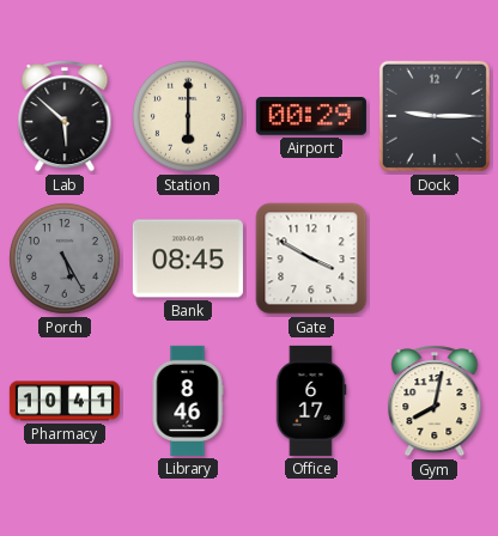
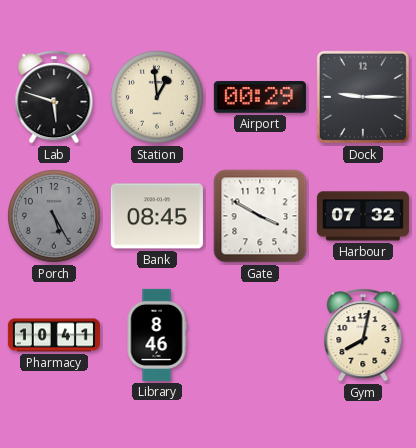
Lab: 5:52 -> 5:48 (54, 98)
Station: 6:00 -> 12:59 (158, 98)
Harbour: none -> 07:32 (363, 216)
Office: 6:17 -> none (311, 401)
